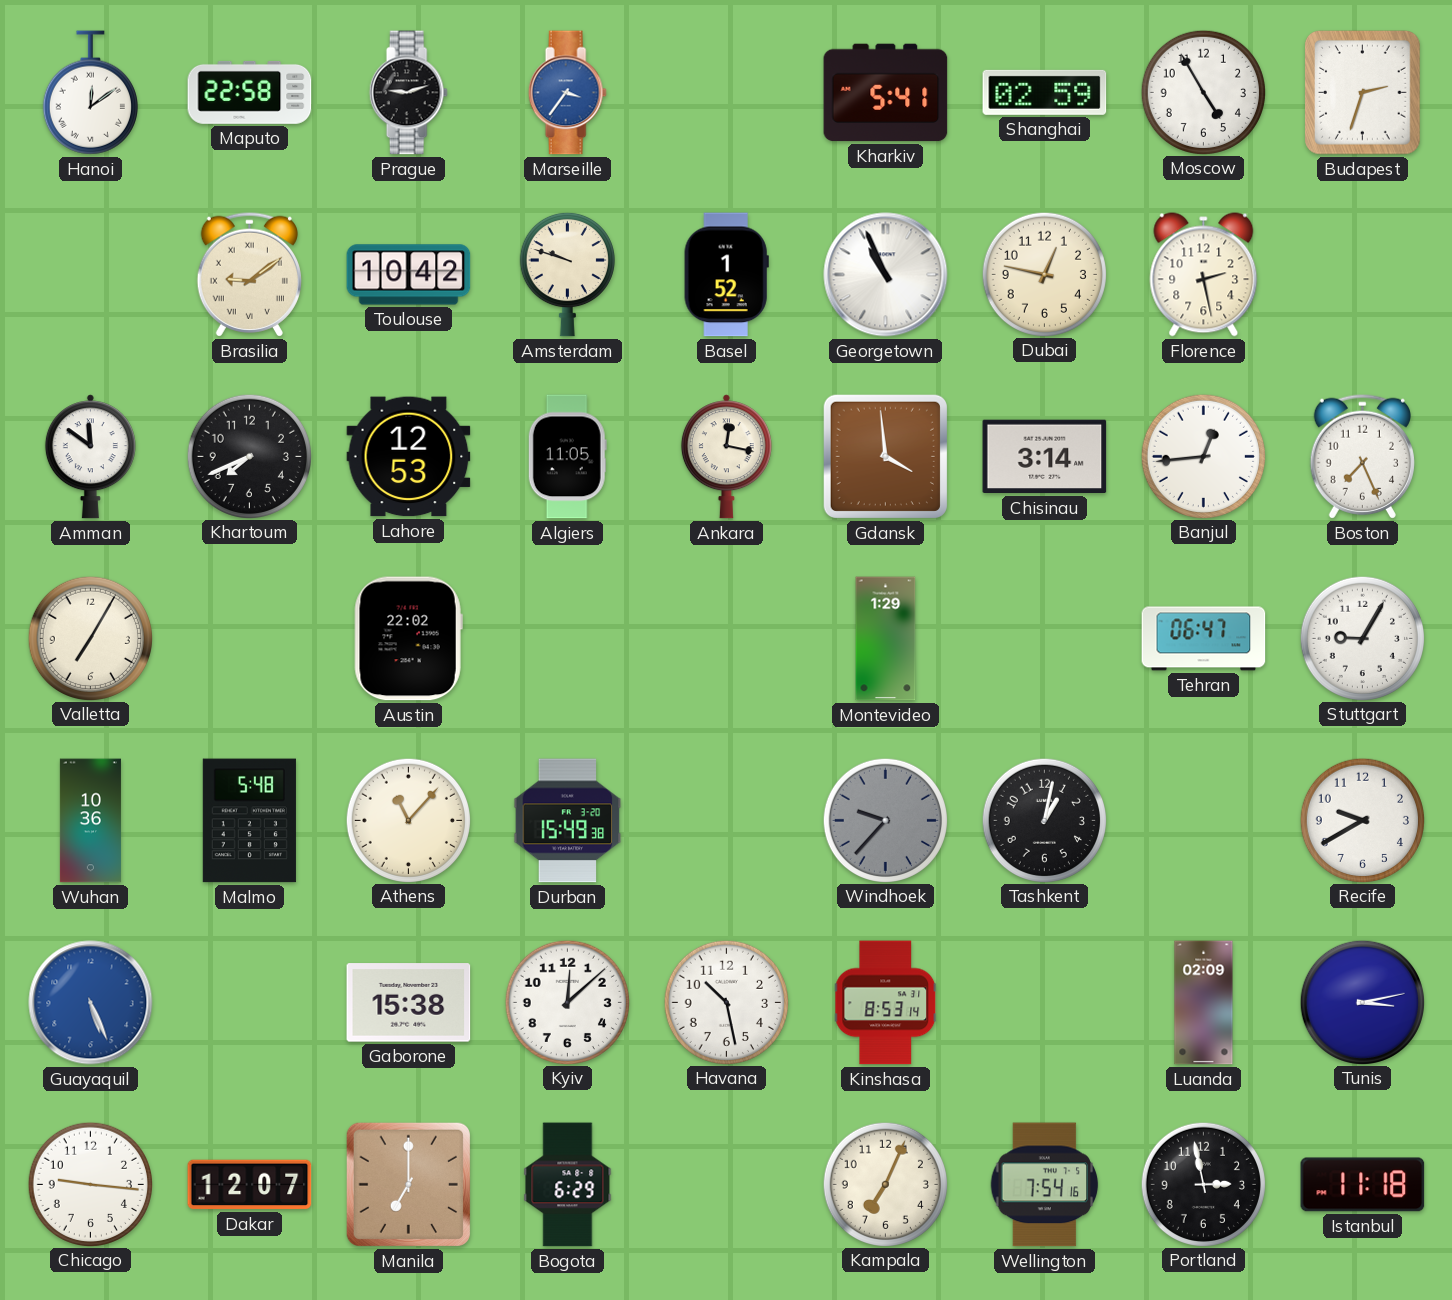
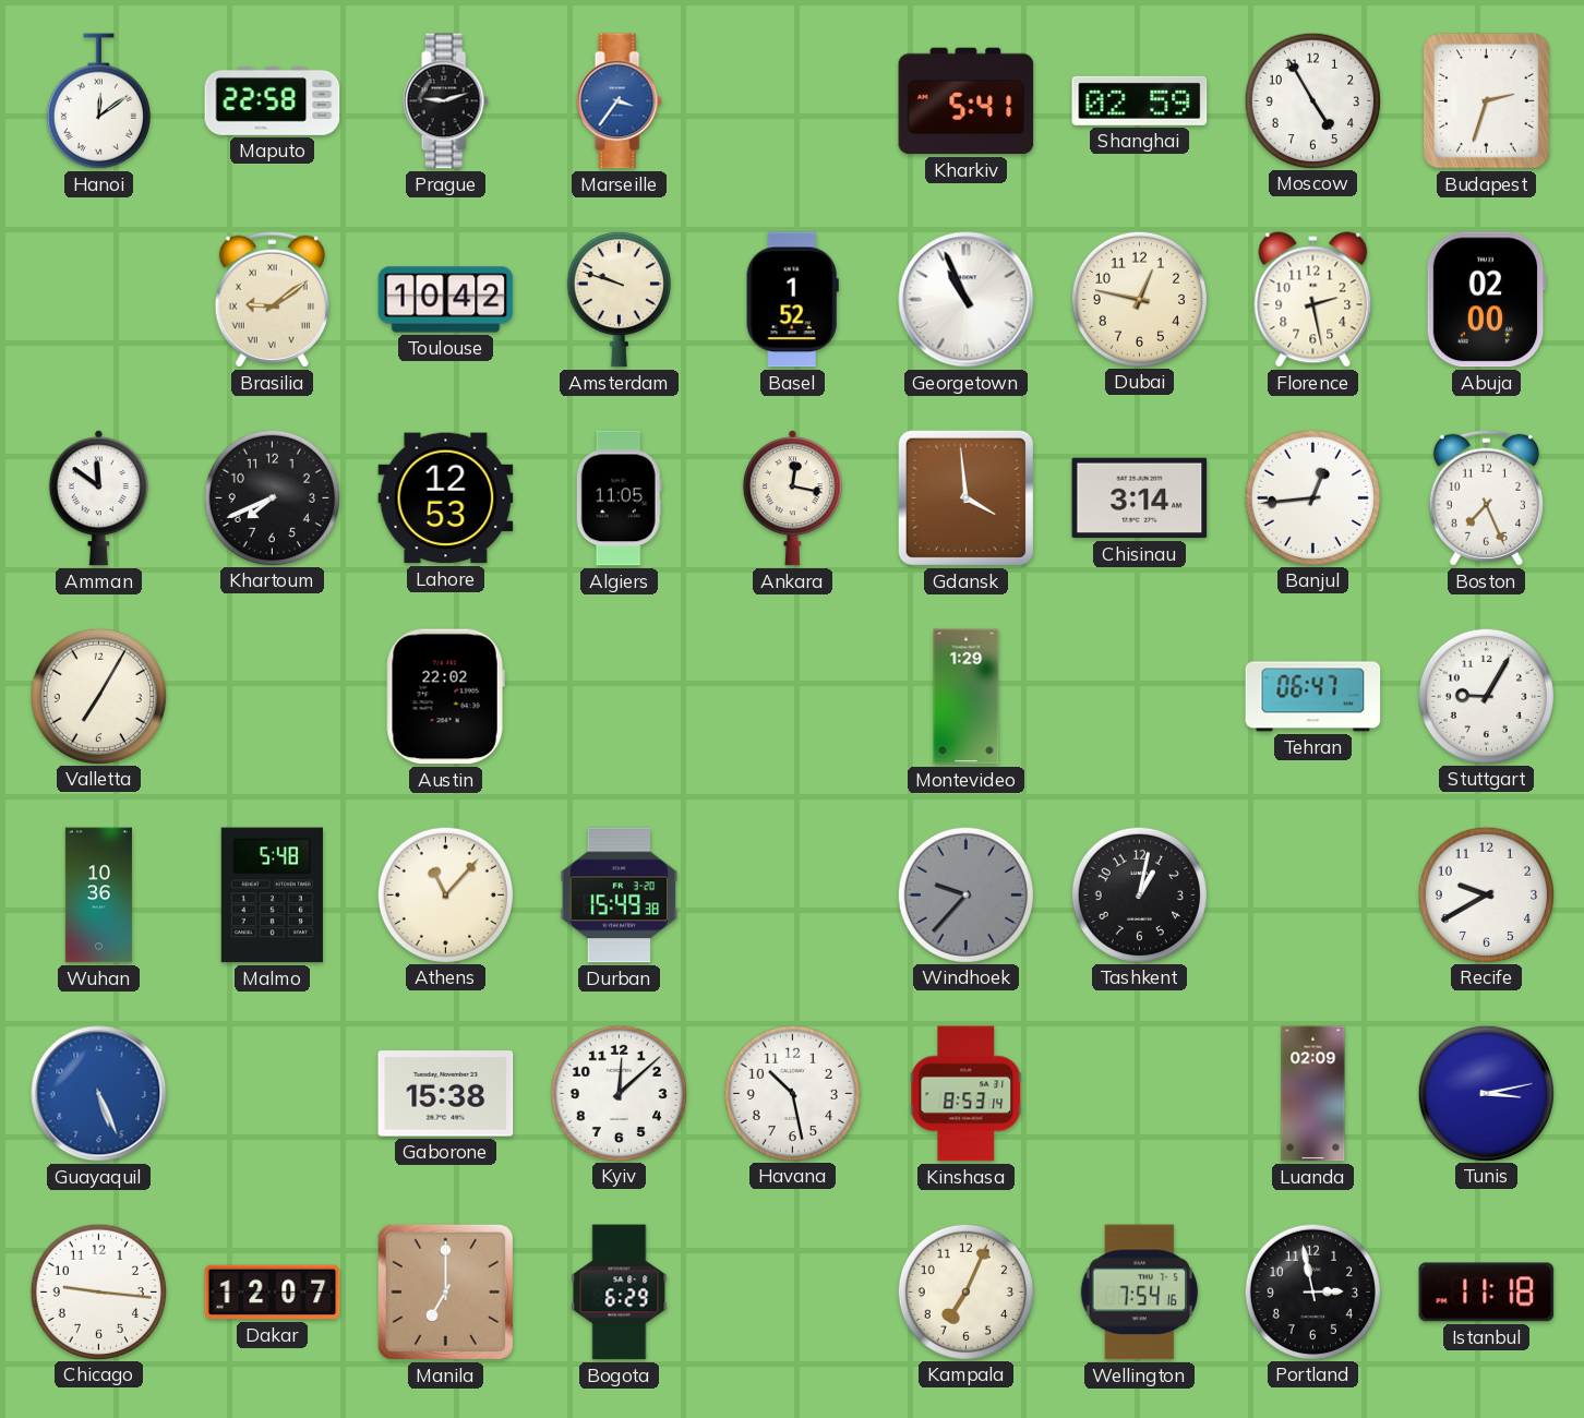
Abuja: none -> 02:00 (1486, 300)
